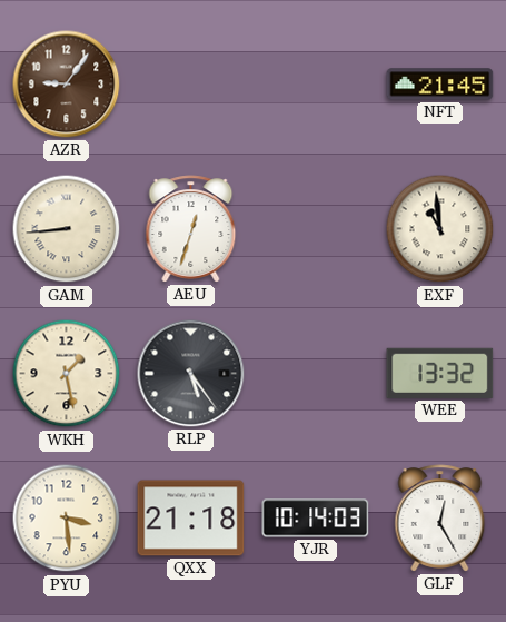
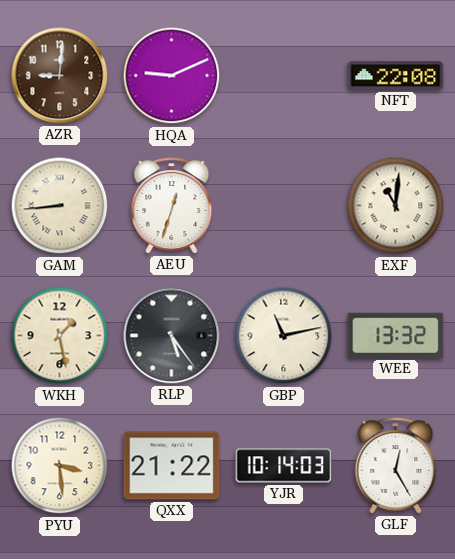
AZR: 9:06 -> 9:01 (60, 76)
HQA: none -> 9:11 (172, 76)
NFT: 21:45 -> 22:08 (396, 76)
EXF: 10:59 -> 11:01 (396, 206)
GBP: none -> 11:13 (284, 336)
QXX: 21:18 -> 21:22 (172, 466)
